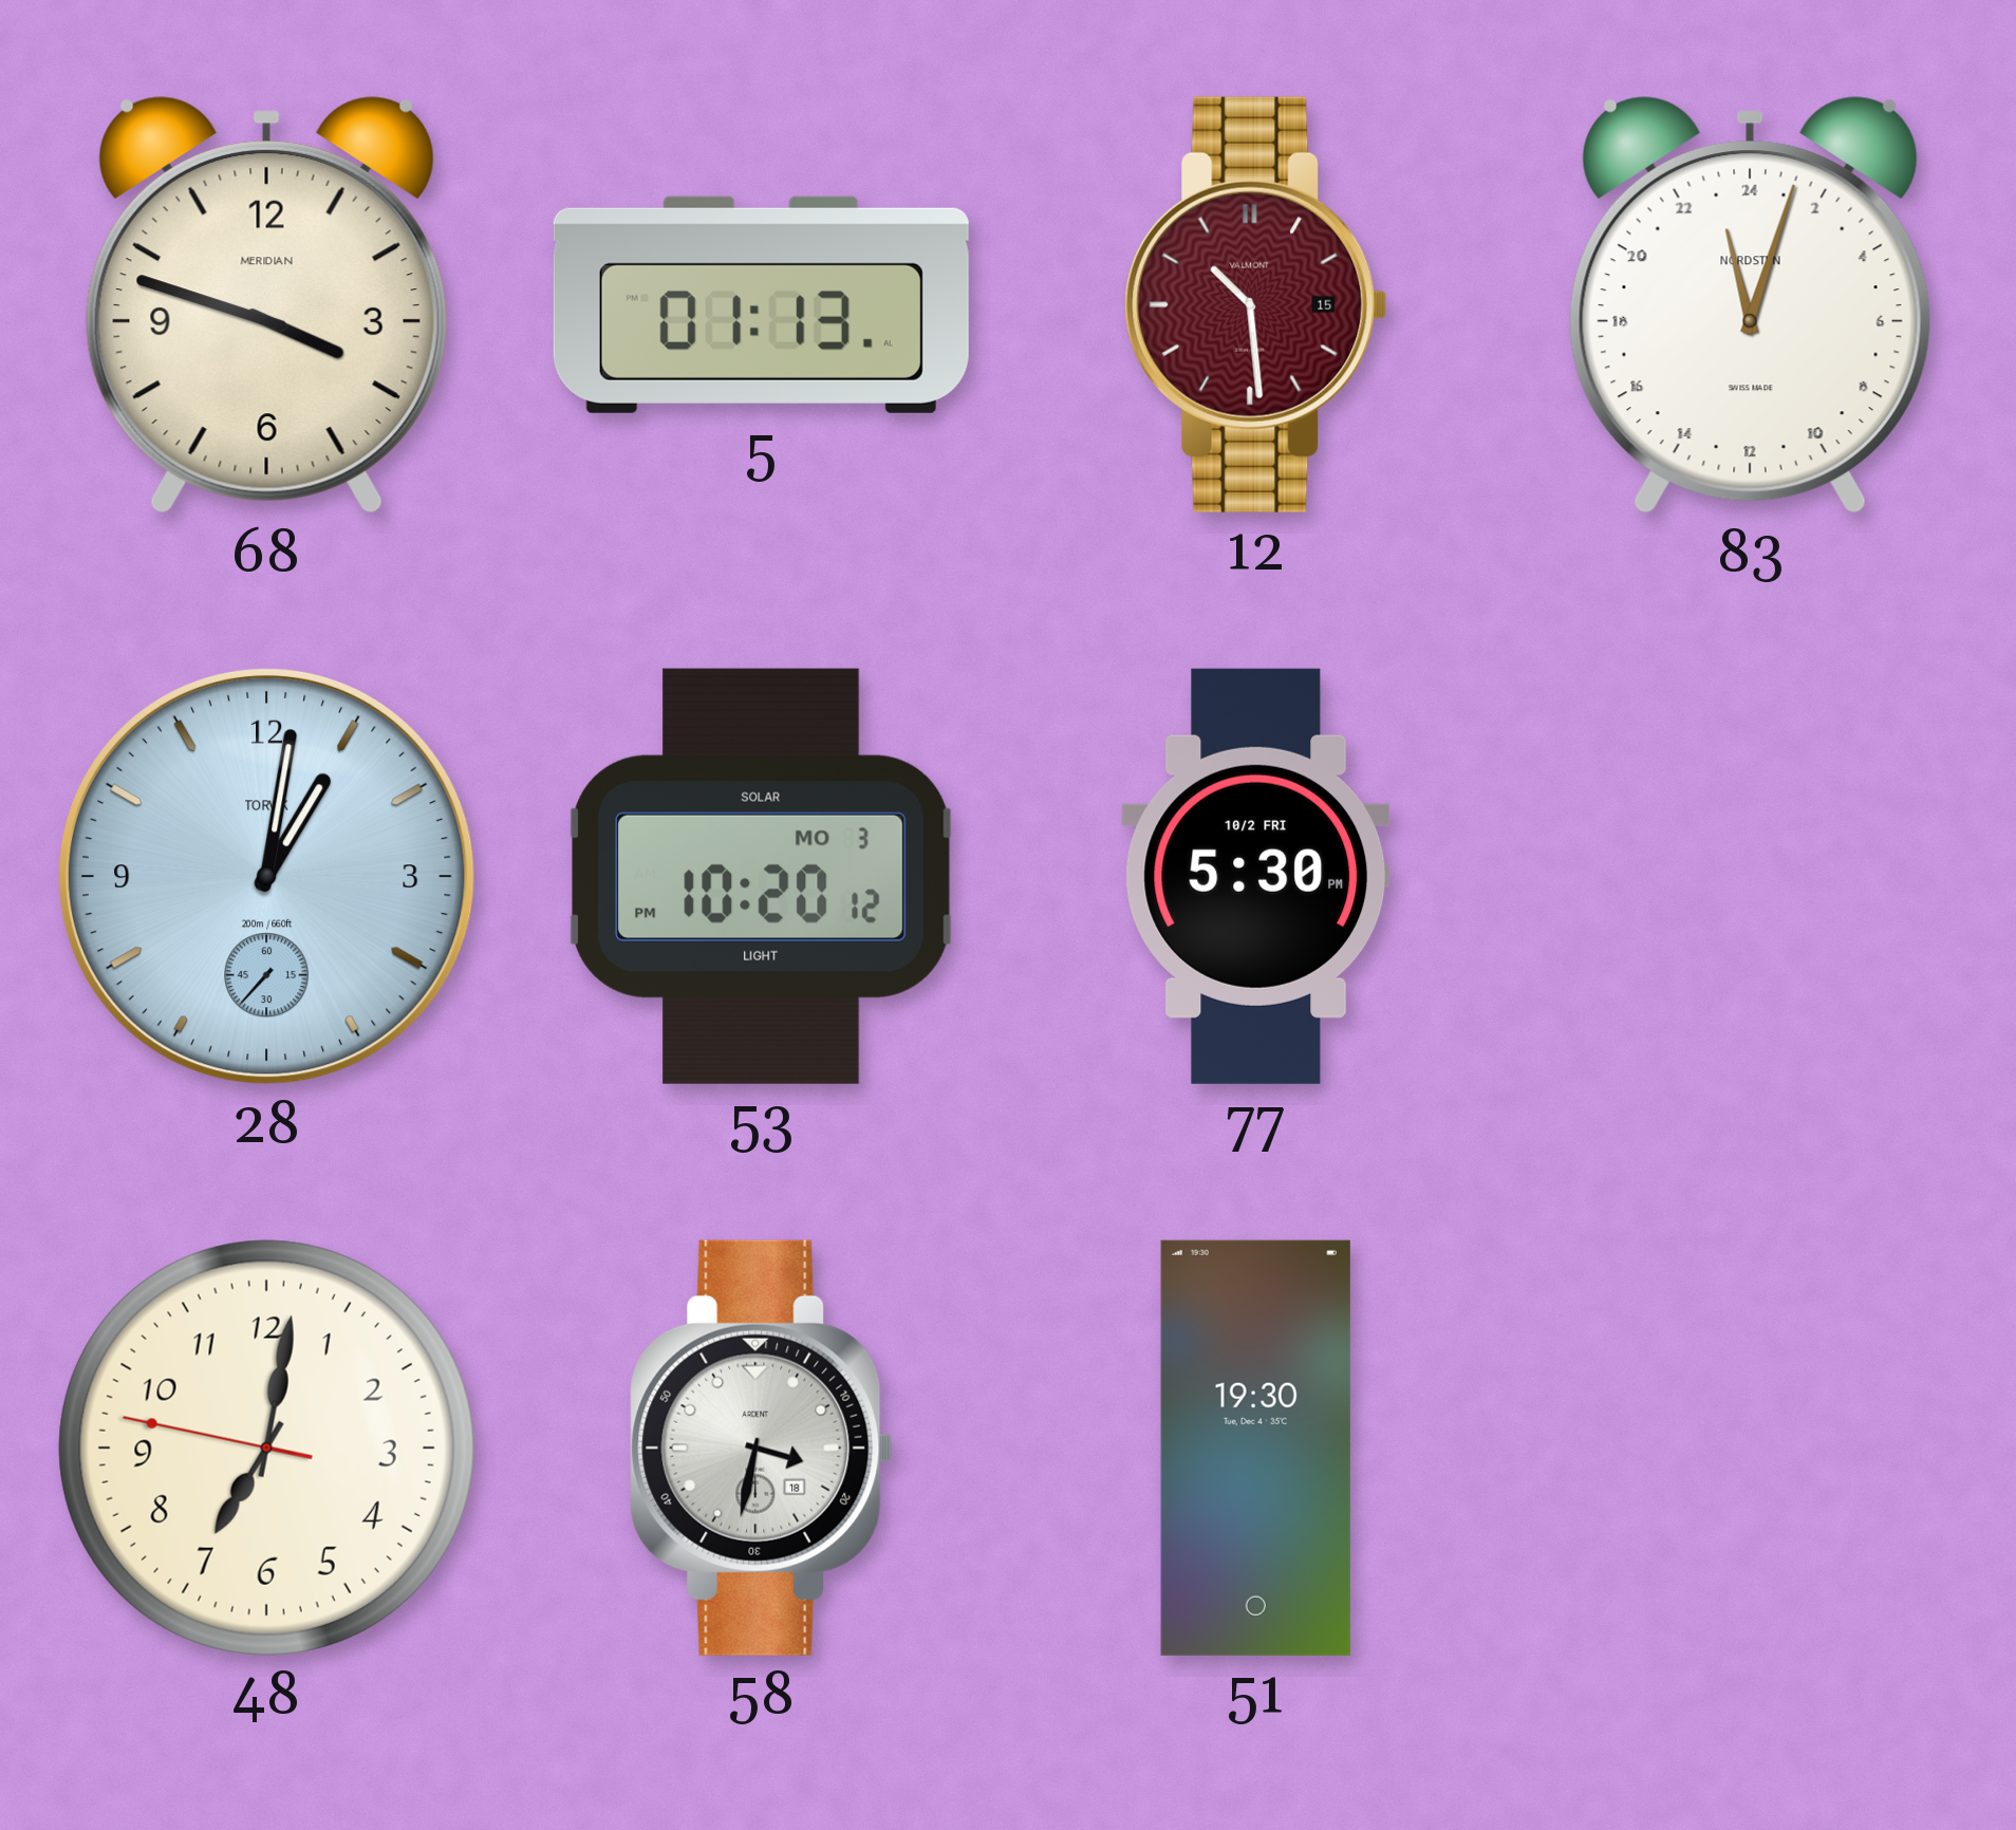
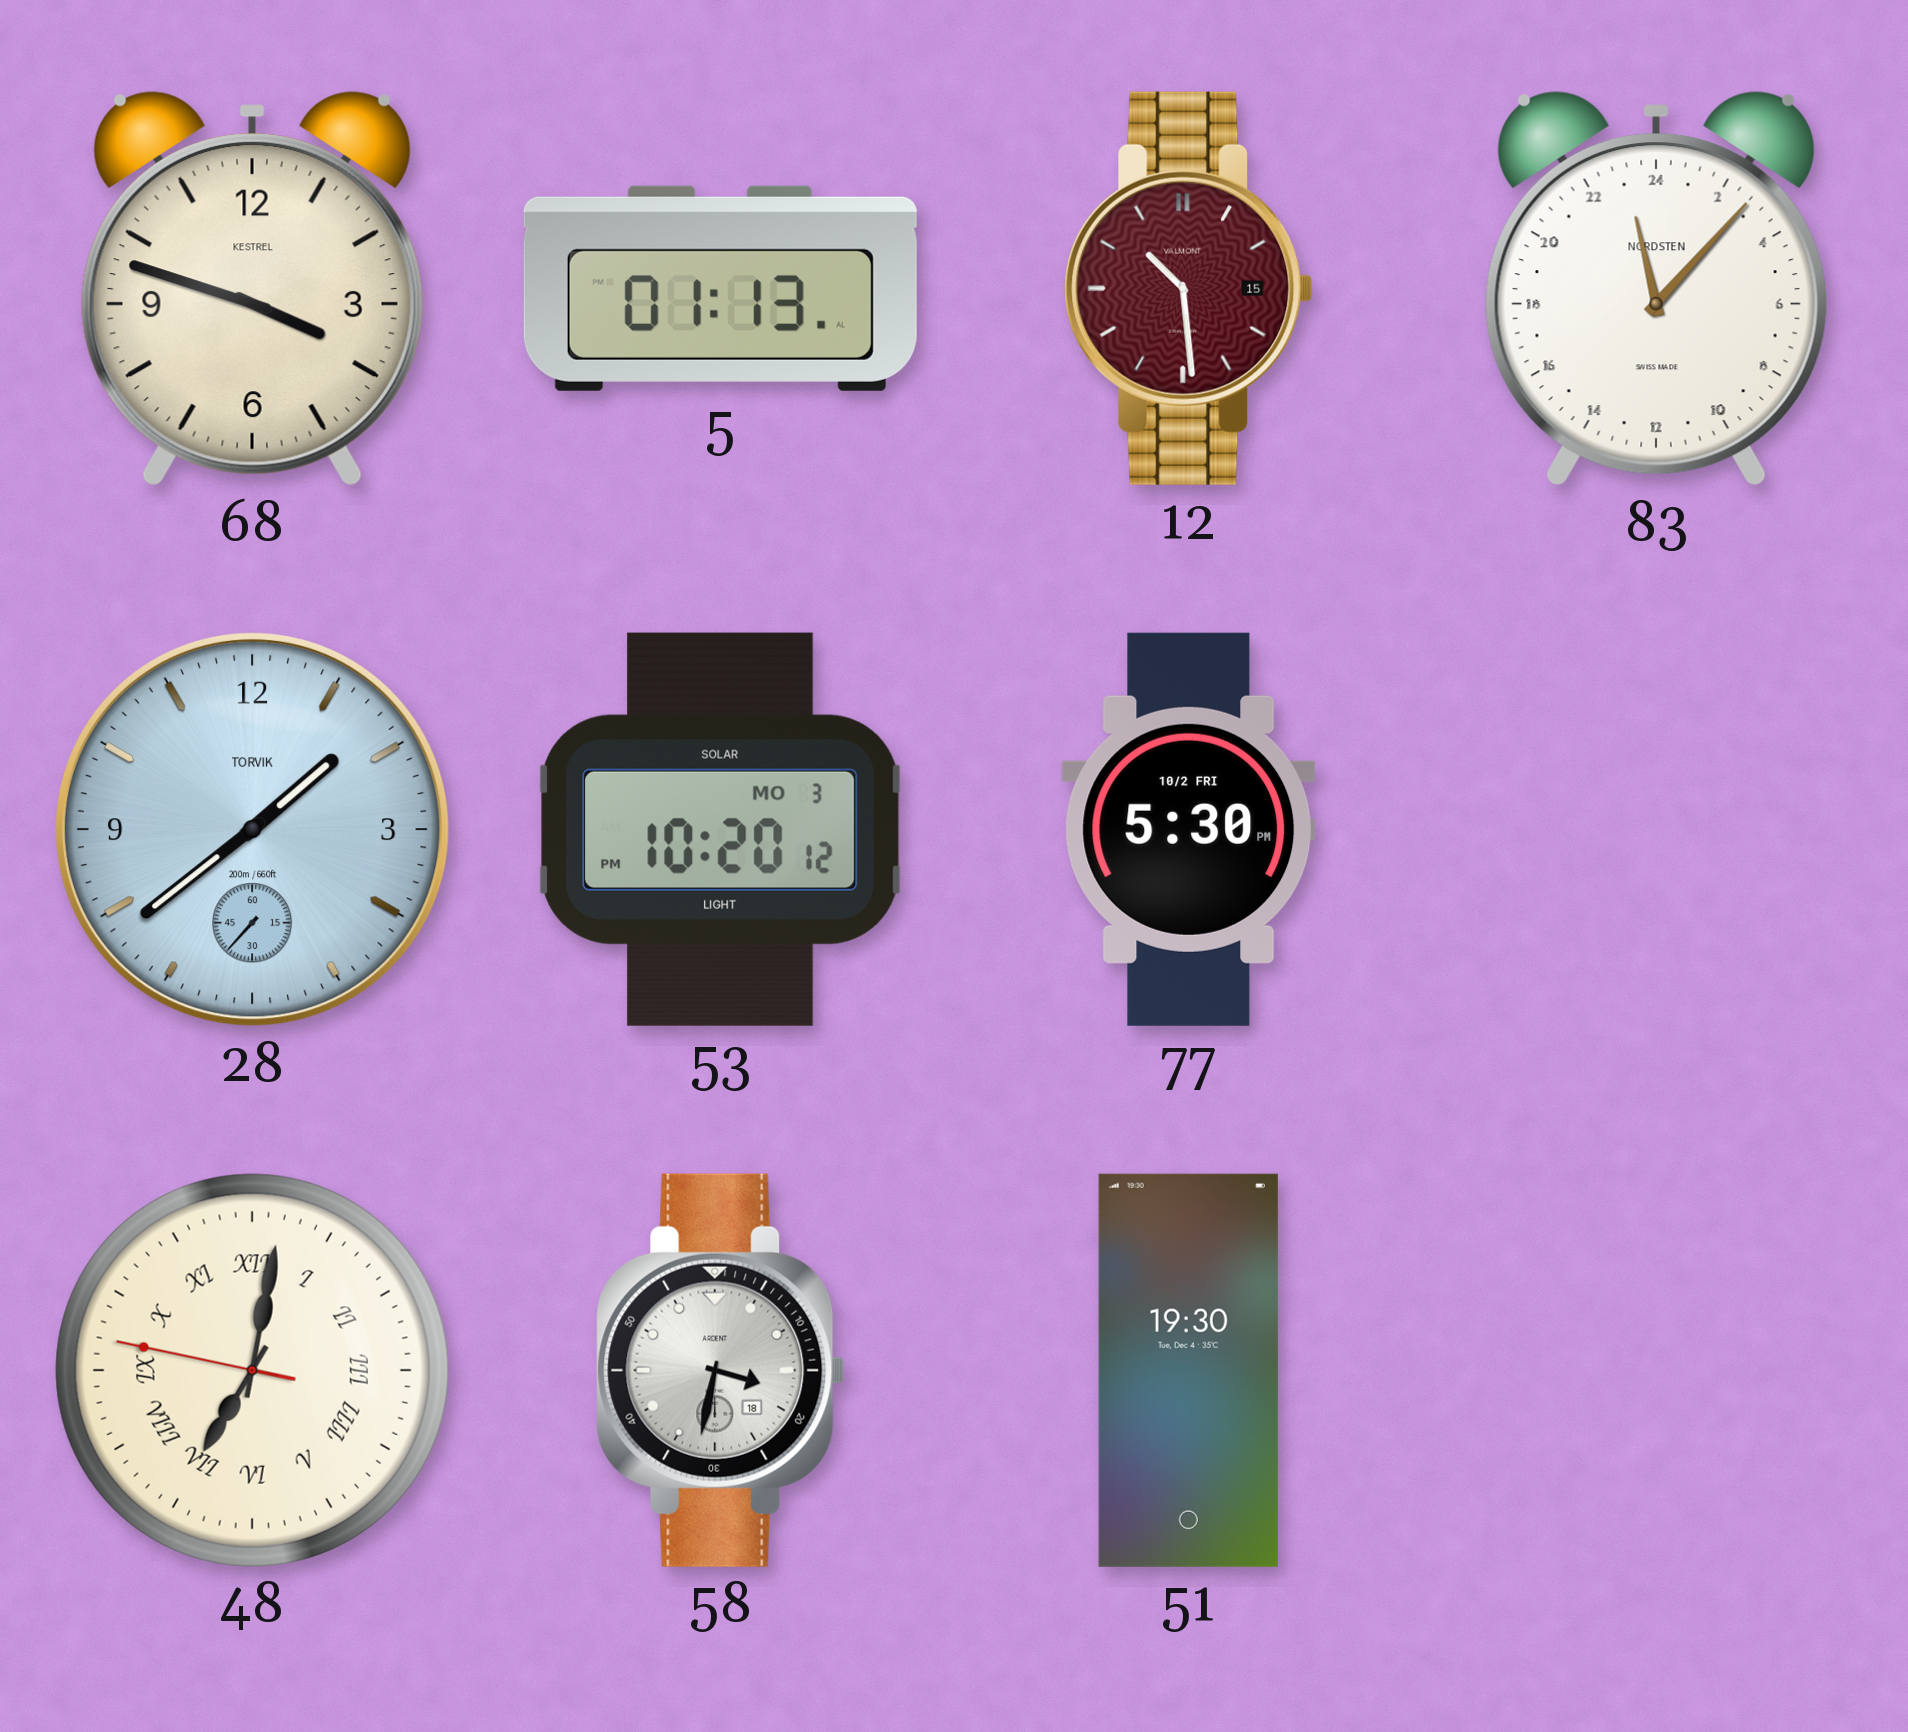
68 brand: MERIDIAN -> KESTREL (252, 289)
83: 23:03 -> 23:07 (1656, 289)
28: 1:01 -> 1:38 (252, 829)
48 numerals: Arabic -> Roman (252, 1370)
